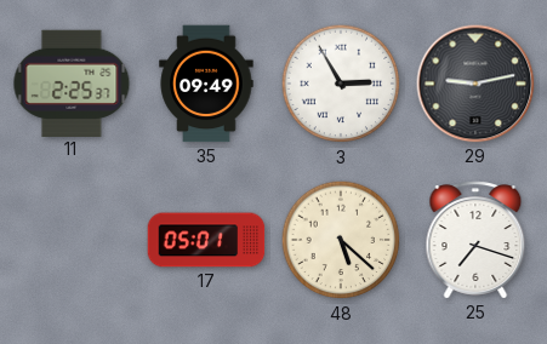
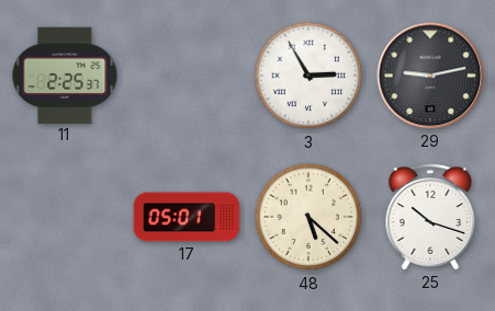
35: 09:49 -> none (206, 84)
25: 7:18 -> 10:18 (430, 217)
